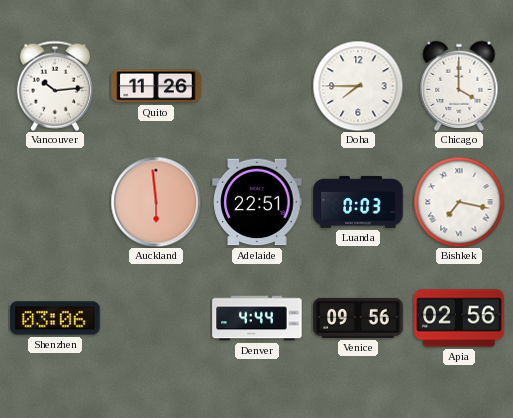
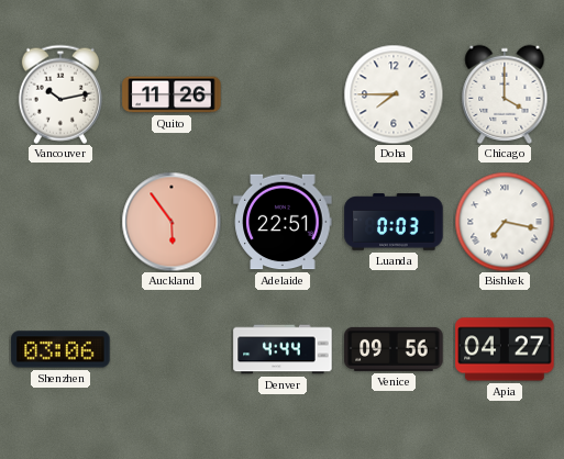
Vancouver: 10:14 -> 10:13 (60, 94)
Auckland: 5:59 -> 5:54 (172, 222)
Apia: 02:56 -> 04:27 (505, 349)
